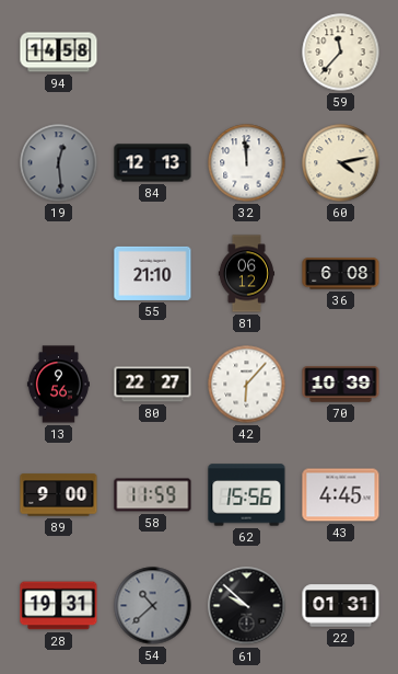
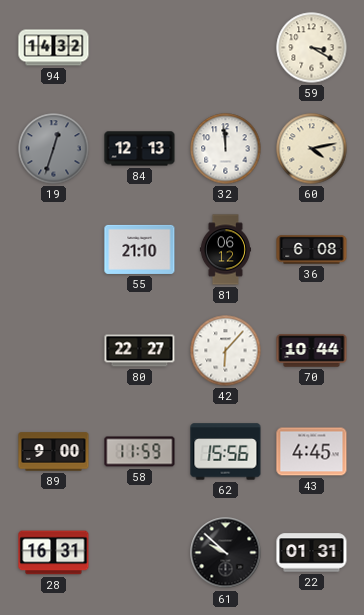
94: 14:58 -> 14:32 (54, 48)
59: 11:37 -> 3:20 (312, 48)
19: 12:29 -> 12:33 (54, 149)
13: 9:56 -> none (58, 385)
70: 10:39 -> 10:44 (312, 351)
28: 19:31 -> 16:31 (54, 553)
54: 10:38 -> none (153, 606)
